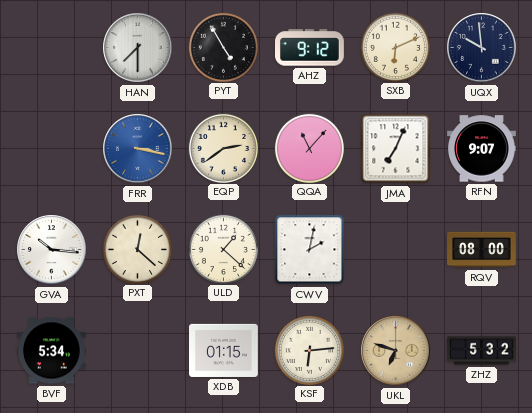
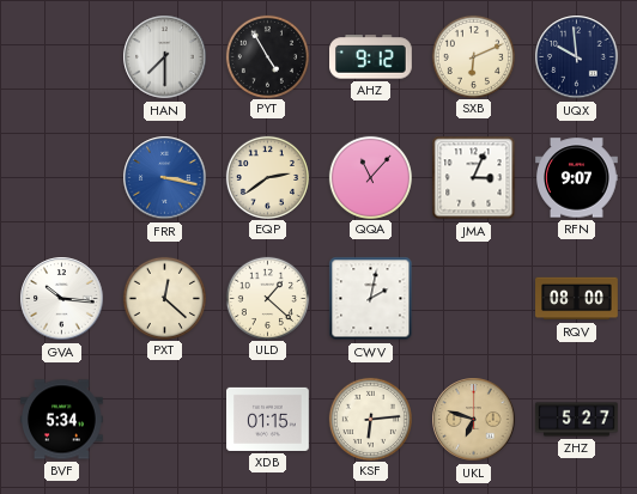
JMA: 7:04 -> 3:04 (474, 178)
ZHZ: 5:32 -> 5:27 (577, 420)
